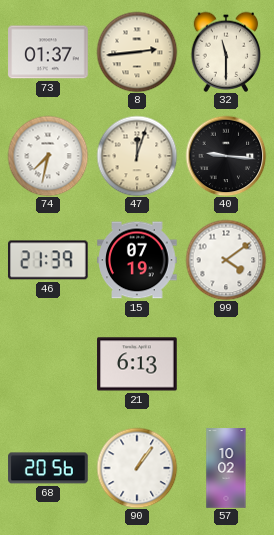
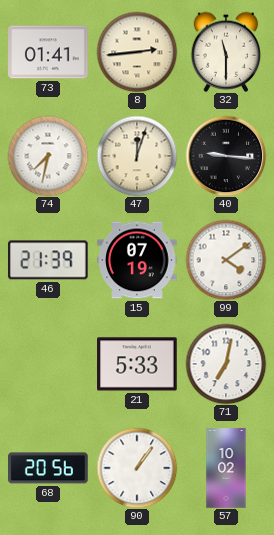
73: 01:37 -> 01:41 (48, 52)
21: 6:13 -> 5:33 (137, 364)
71: none -> 7:02 (226, 364)
